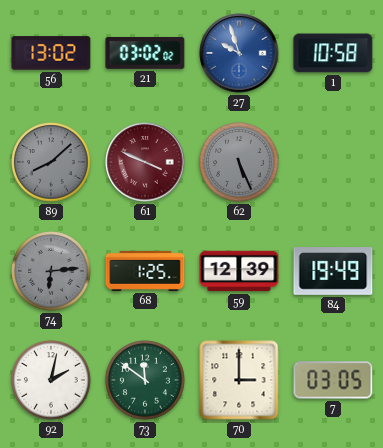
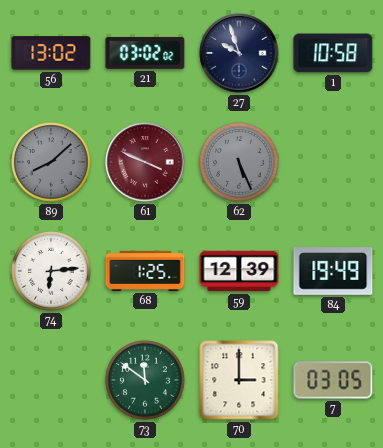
27 dial: blue -> navy (239, 53)
74 dial: grey -> white (51, 271)
92: 2:02 -> none (51, 380)
